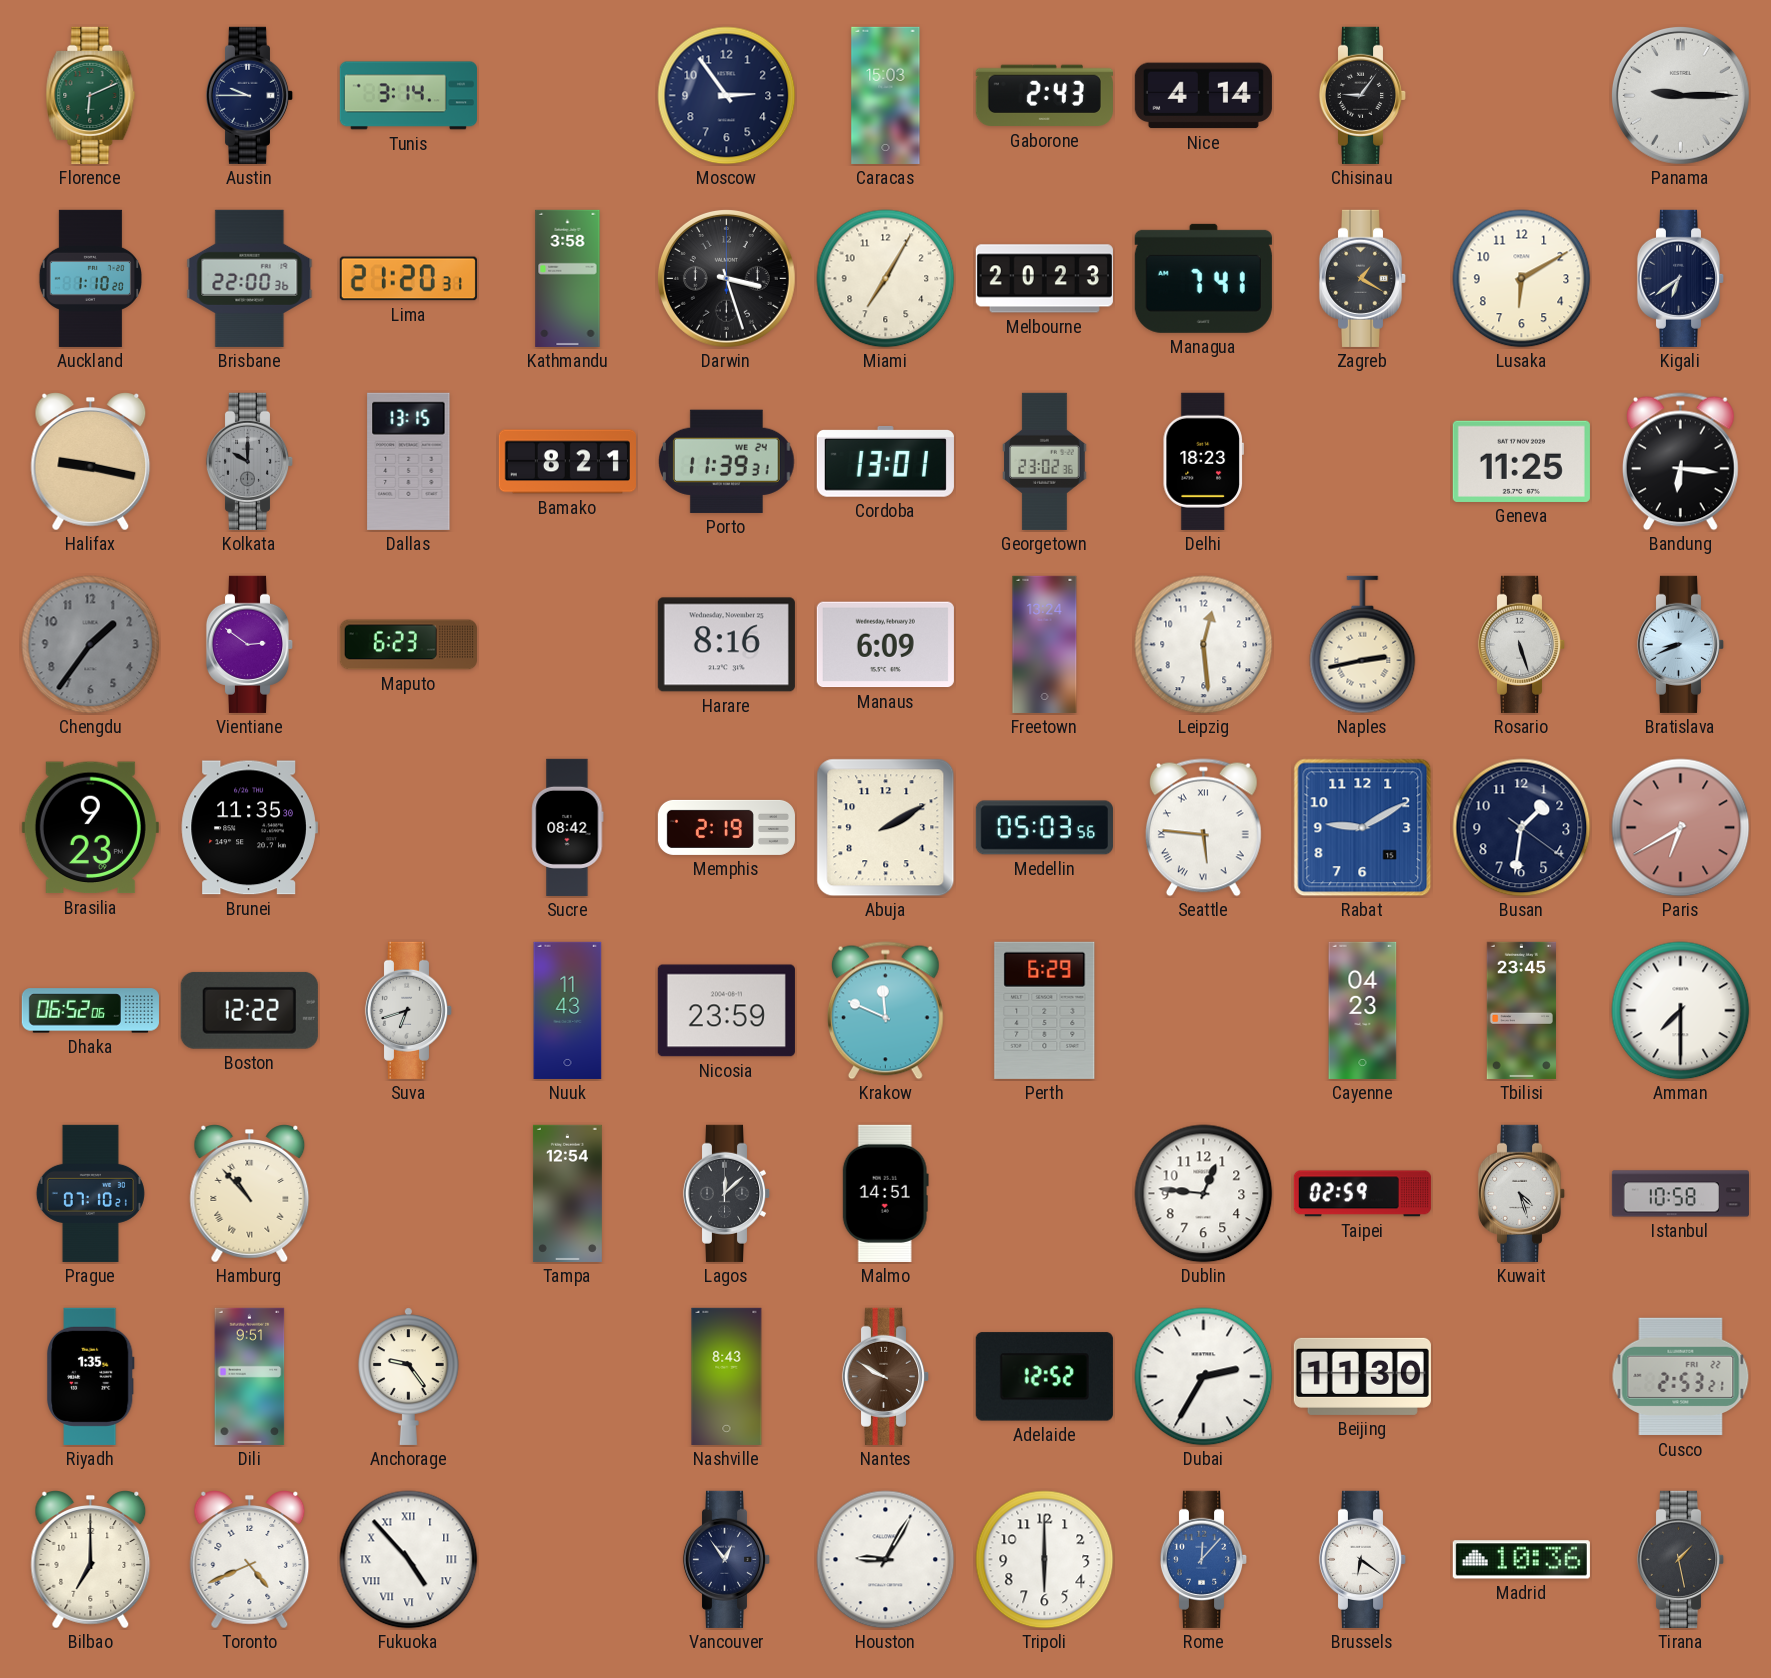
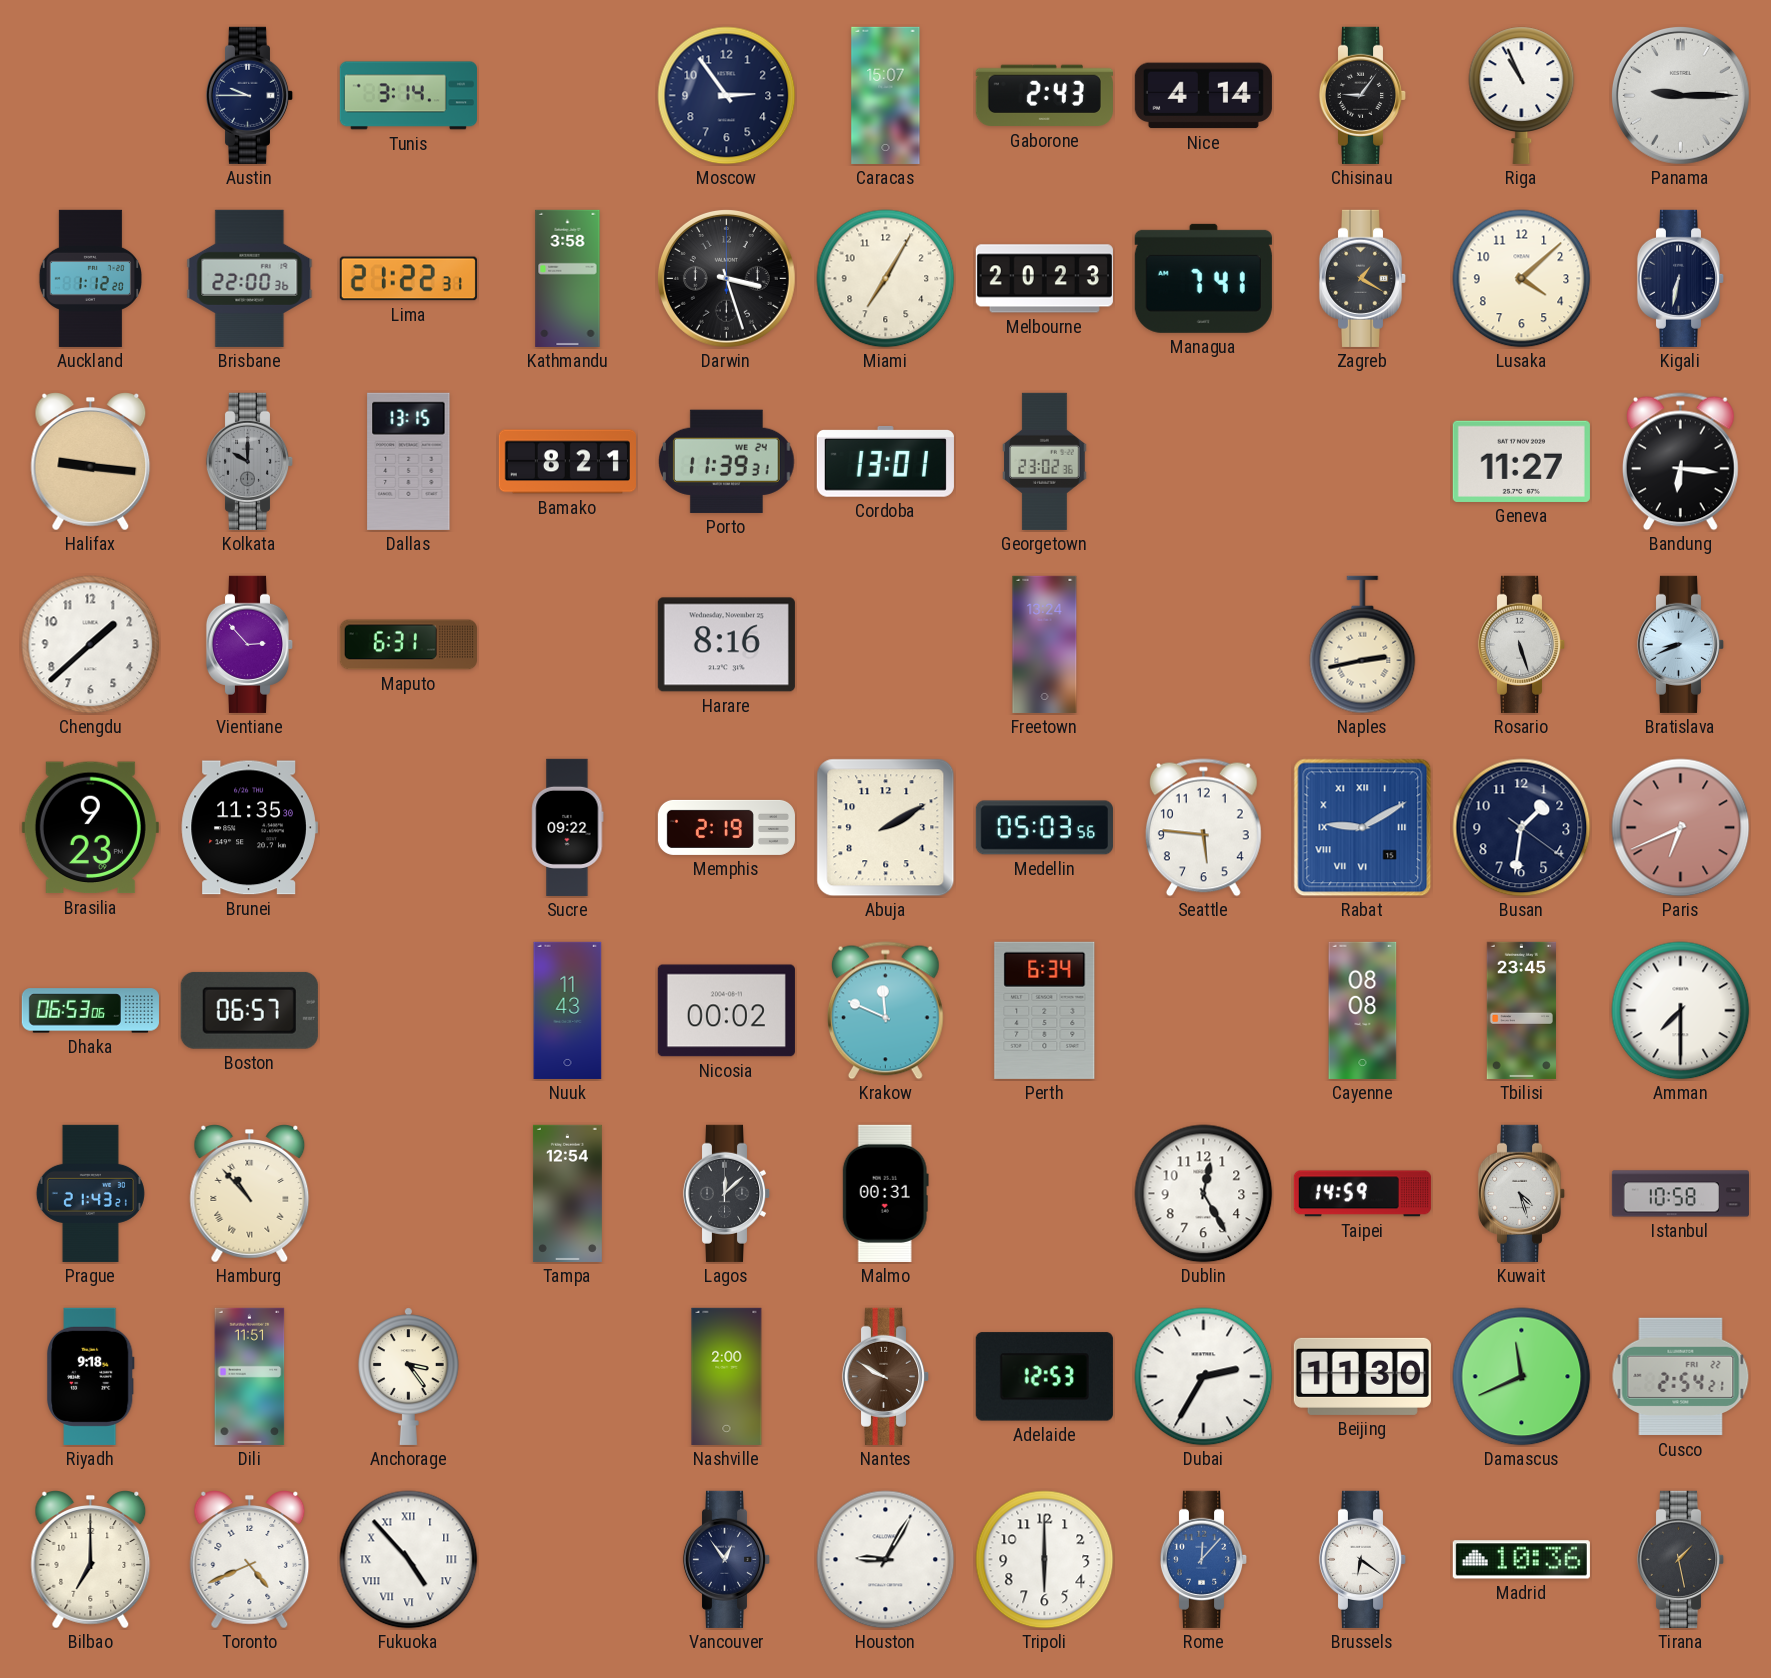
Florence: 6:11 -> none (91, 95)
Caracas: 15:03 -> 15:07 (886, 95)
Riga: none -> 10:56 (1522, 95)
Auckland: 1:10 -> 1:12 (90, 278)
Lima: 21:20 -> 21:22 (408, 279)
Lusaka: 6:10 -> 4:08 (1522, 279)
Kigali: 6:39 -> 6:32 (1681, 278)
Halifax: 9:17 -> 9:16 (91, 462)
Delhi: 18:23 -> none (1203, 461)
Geneva: 11:25 -> 11:27 (1521, 461)
Chengdu: 1:36 -> 1:38 (91, 645)
Chengdu dial: grey -> white (91, 645)
Vientiane: 2:51 -> 2:53 (250, 644)
Maputo: 6:23 -> 6:31 (408, 645)
Manaus: 6:09 -> none (885, 645)
Leipzig: 12:29 -> none (1204, 645)
Sucre: 08:42 -> 09:22 (568, 827)
Seattle numerals: Roman -> Arabic (1203, 828)
Rabat numerals: Arabic -> Roman (1363, 828)
Paris: 6:40 -> 6:41 (1681, 828)
Dhaka: 06:52 -> 06:53 (90, 1011)
Boston: 12:22 -> 06:57 (249, 1010)
Suva: 6:42 -> none (409, 1010)
Nicosia: 23:59 -> 00:02 (726, 1011)
Perth: 6:29 -> 6:34 (1045, 1010)
Cayenne: 04:23 -> 08:08 (1363, 1010)
Prague: 07:10 -> 21:43 (90, 1193)
Malmo: 14:51 -> 00:31 (885, 1193)
Dublin: 12:46 -> 12:25 (1204, 1194)
Taipei: 02:59 -> 14:59 (1362, 1194)
Riyadh: 1:35 -> 9:18 (90, 1376)
Dili: 9:51 -> 11:51 (250, 1376)
Anchorage: 9:24 -> 3:24 (408, 1376)
Nashville: 8:43 -> 2:00 (727, 1376)
Adelaide: 12:52 -> 12:53 (1044, 1377)
Damascus: none -> 11:41 (1522, 1377)
Cusco: 2:53 -> 2:54 (1681, 1377)
